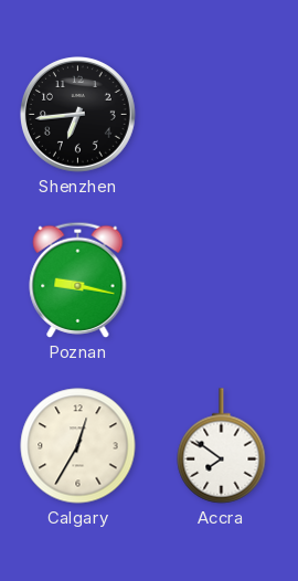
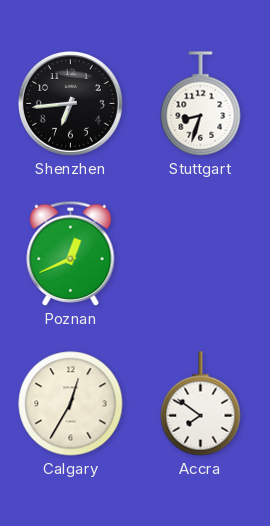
Stuttgart: none -> 8:33 (201, 104)
Poznan: 9:17 -> 12:41 (71, 253)
